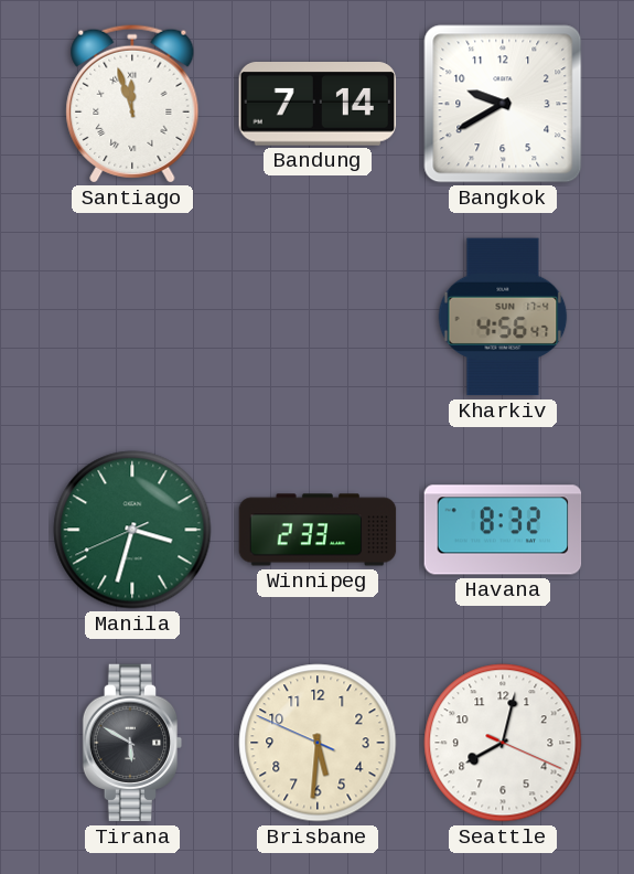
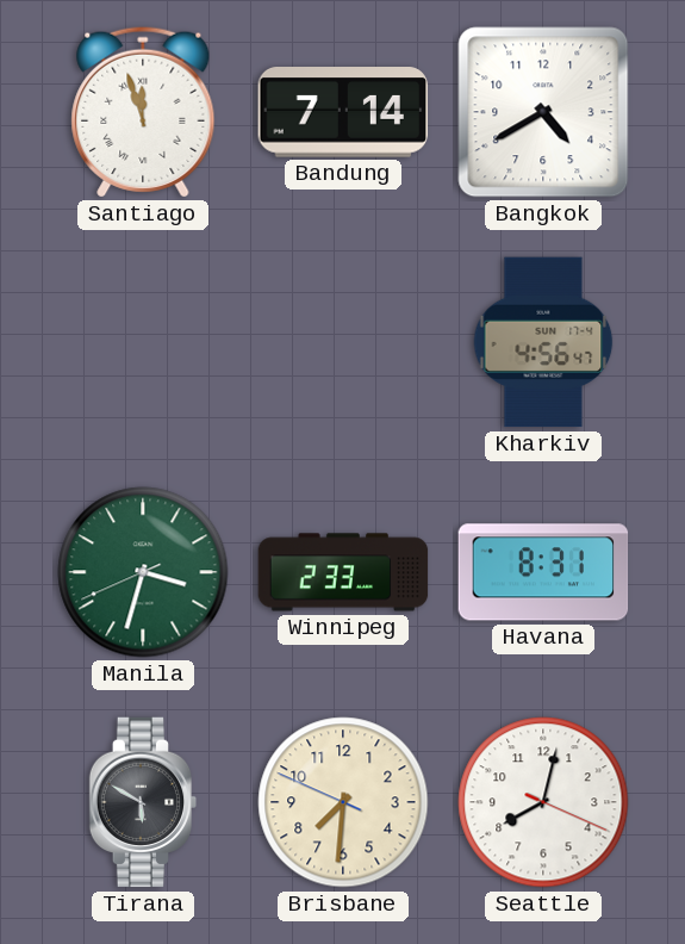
Bangkok: 9:40 -> 4:40 (543, 112)
Havana: 8:32 -> 8:31 (543, 572)
Brisbane: 5:30 -> 7:30 (343, 802)
